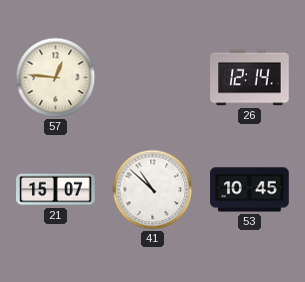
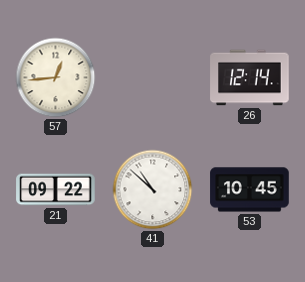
57: 12:46 -> 12:44 (56, 78)
21: 15:07 -> 09:22 (56, 190)
